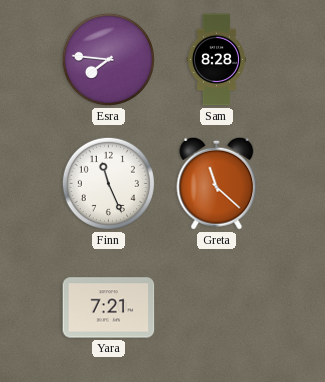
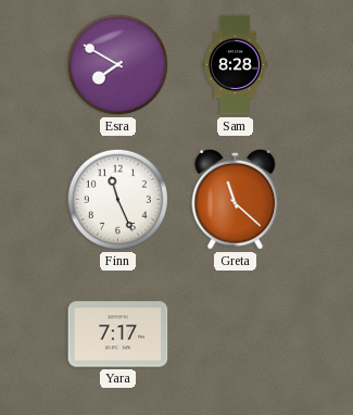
Esra: 7:46 -> 7:50 (117, 64)
Yara: 7:21 -> 7:17 (118, 335)
